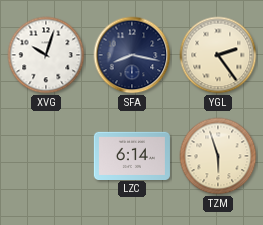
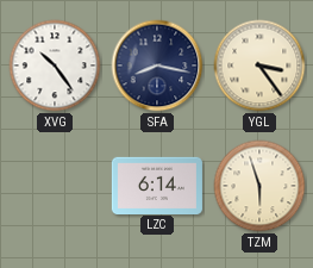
XVG: 10:03 -> 10:24 (55, 66)
YGL: 2:24 -> 3:24 (259, 66)
